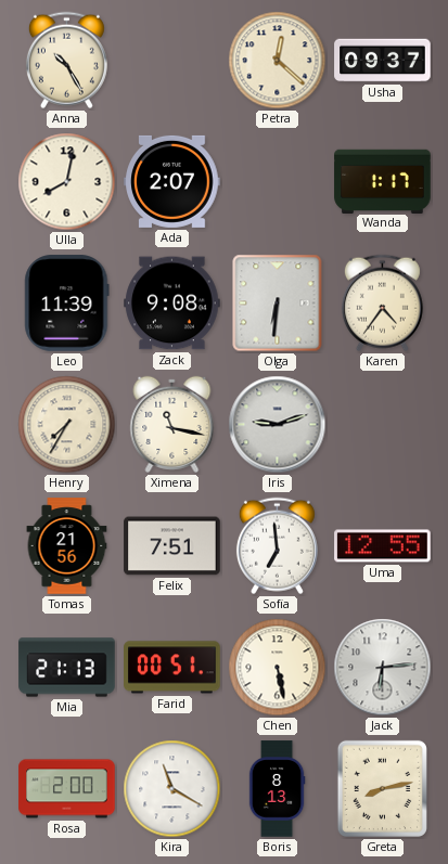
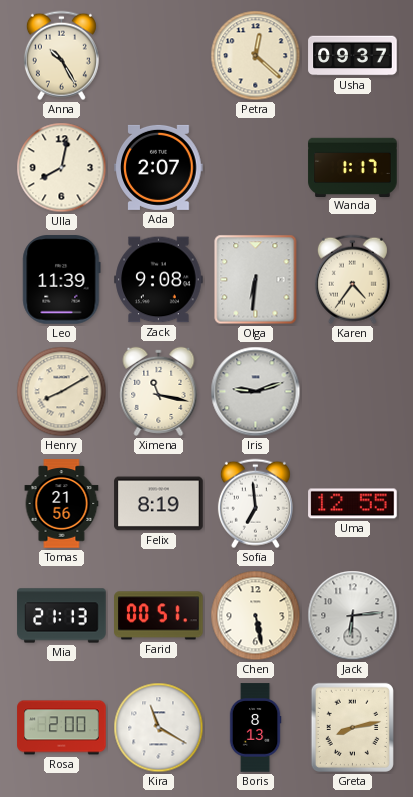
Henry: 7:35 -> 8:10 (62, 392)
Felix: 7:51 -> 8:19 (159, 504)
